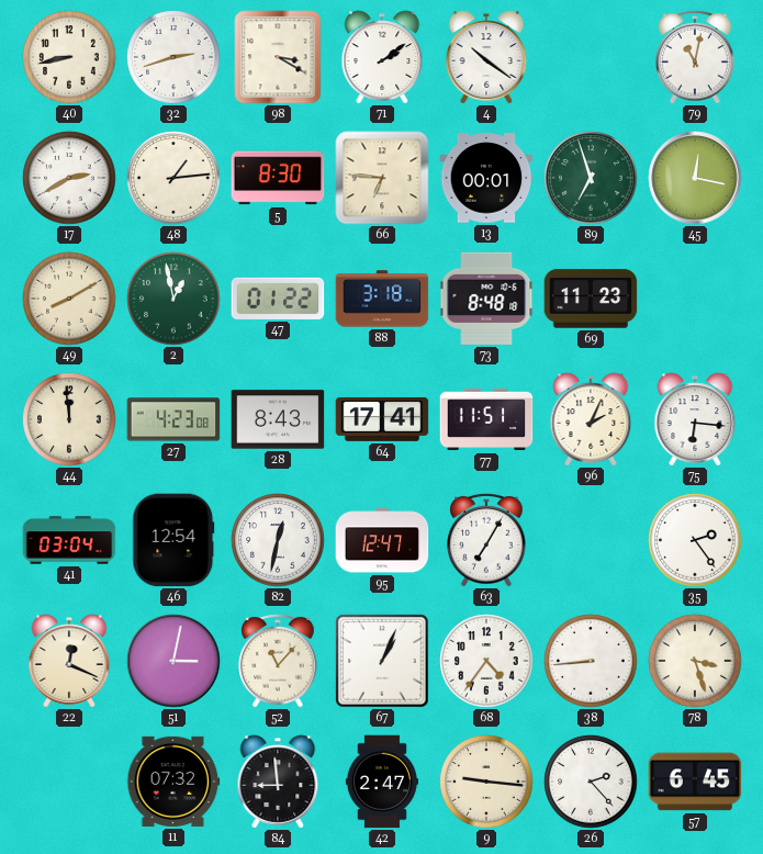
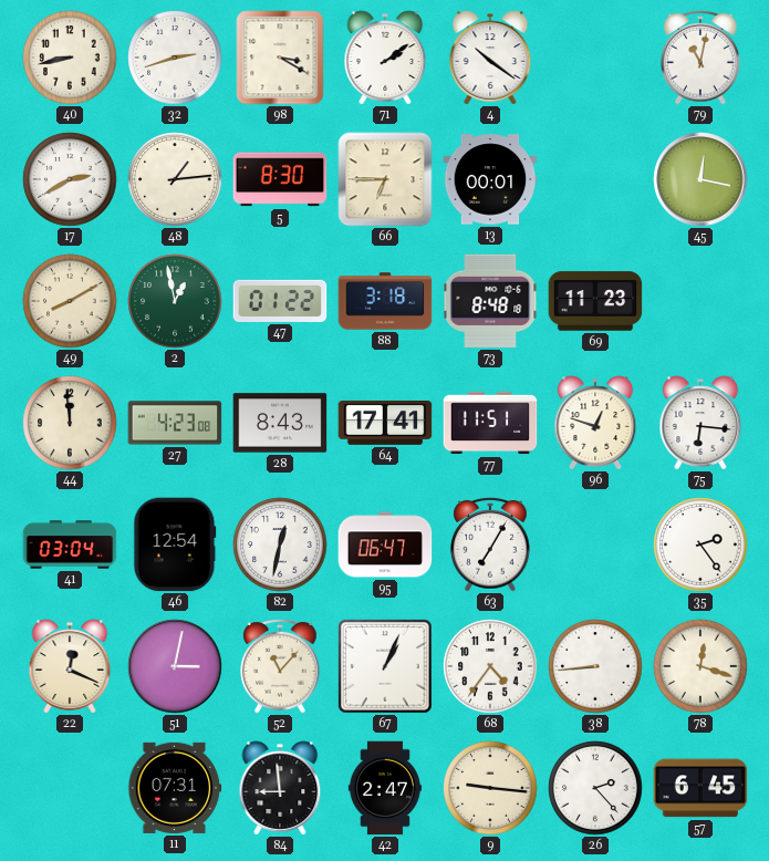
66: 6:46 -> 6:45 (385, 179)
89: 6:57 -> none (591, 178)
96: 2:04 -> 12:48 (595, 423)
95: 12:47 -> 06:47 (385, 544)
78: 3:27 -> 12:18 (700, 666)
11: 07:32 -> 07:31 (175, 788)
